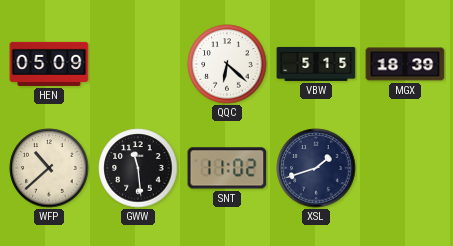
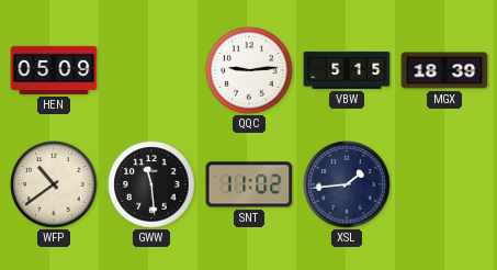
QQC: 6:22 -> 9:14 (249, 70)
WFP: 10:38 -> 10:39 (54, 184)
XSL: 1:42 -> 1:44 (347, 184)
